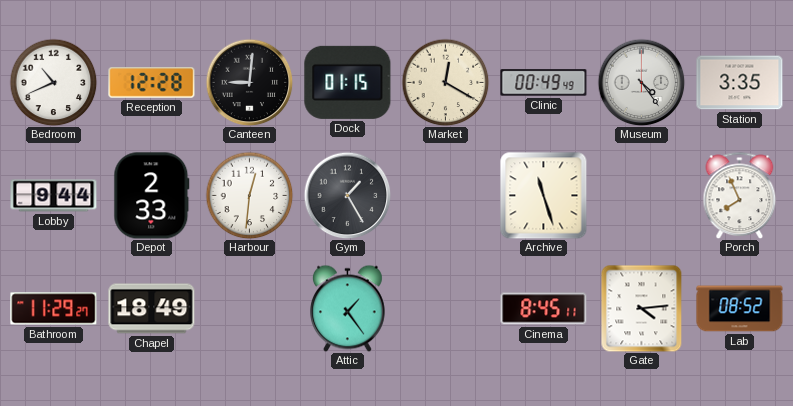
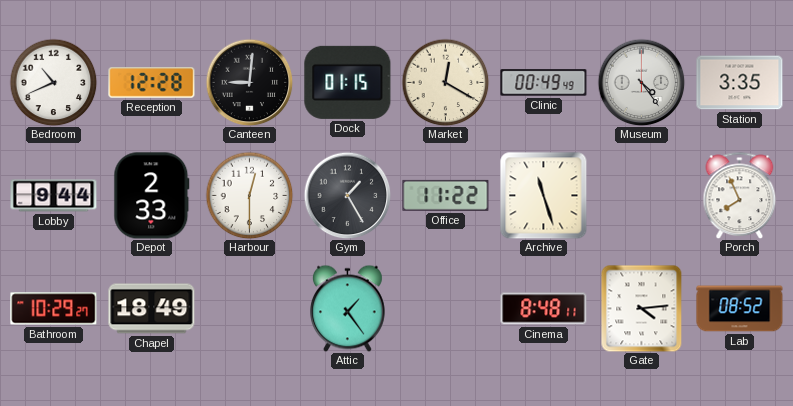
Harbour: 12:31 -> 12:30 (249, 195)
Office: none -> 11:22 (446, 195)
Bathroom: 11:29 -> 10:29 (54, 309)
Cinema: 8:45 -> 8:48 (544, 309)
